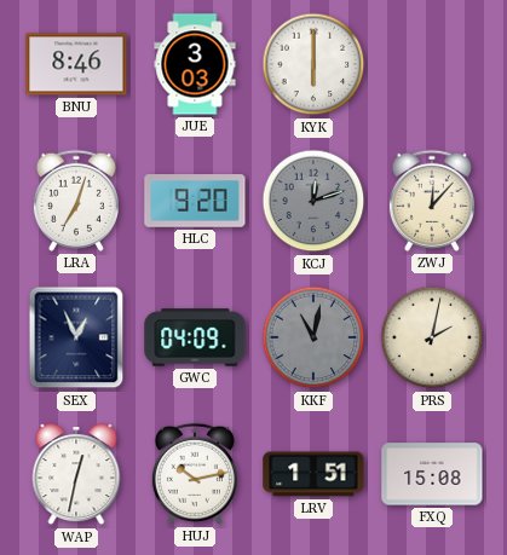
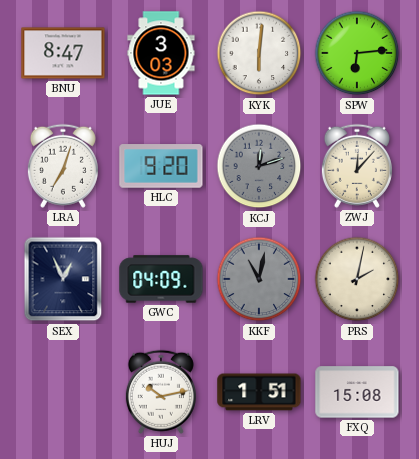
BNU: 8:46 -> 8:47 (63, 53)
KYK: 6:00 -> 6:01 (259, 53)
SPW: none -> 6:14 (357, 53)
WAP: 12:32 -> none (76, 475)
